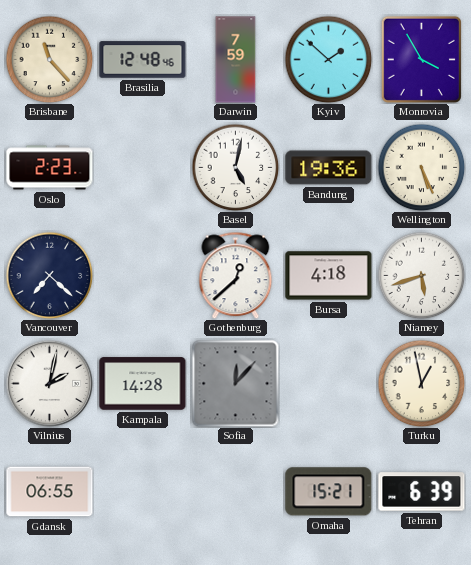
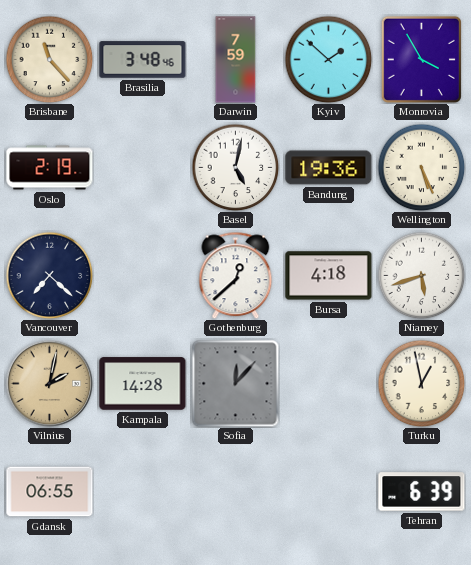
Brasilia: 12:48 -> 3:48 (143, 60)
Oslo: 2:23 -> 2:19 (50, 168)
Vilnius dial: white -> champagne (49, 383)
Omaha: 15:21 -> none (329, 492)
